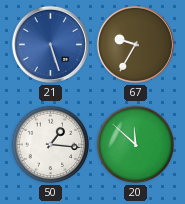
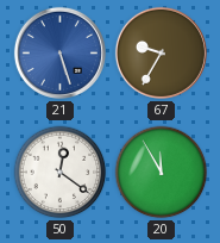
50: 1:16 -> 12:21 (61, 173)
20: 11:52 -> 11:55 (162, 173)
